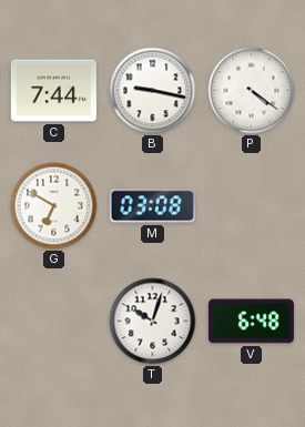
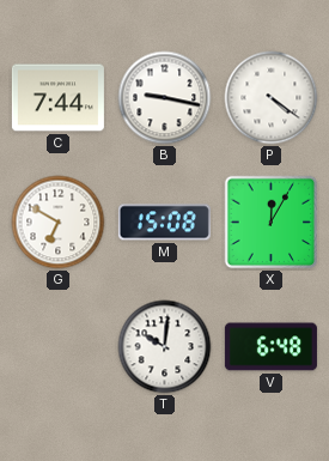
M: 03:08 -> 15:08 (164, 223)
X: none -> 12:05 (272, 223)
T: 10:03 -> 10:01 (165, 347)
